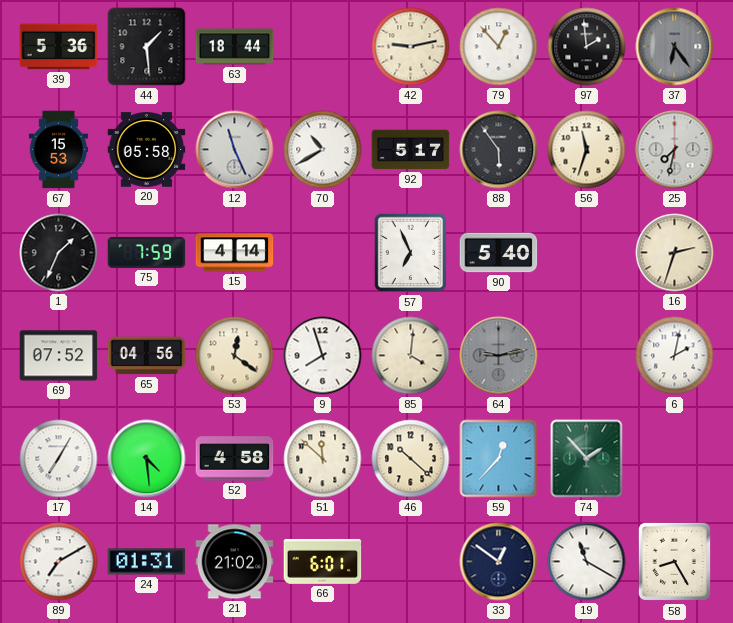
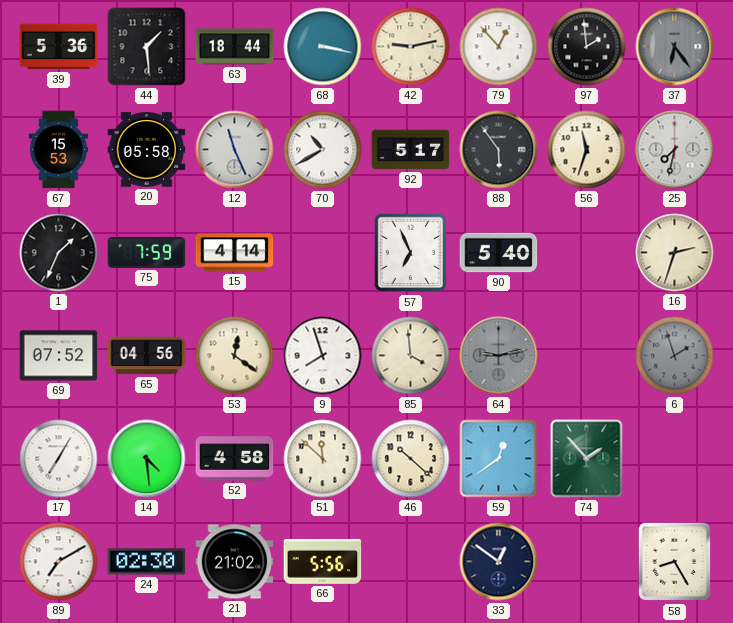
68: none -> 3:17 (323, 47)
85: 4:01 -> 3:59 (411, 356)
6: 2:02 -> 1:57 (675, 356)
6 dial: white -> grey (675, 356)
59: 12:37 -> 12:39 (499, 459)
24: 01:31 -> 02:30 (147, 562)
66: 6:01 -> 5:56 (323, 561)
19: 11:20 -> none (587, 562)
